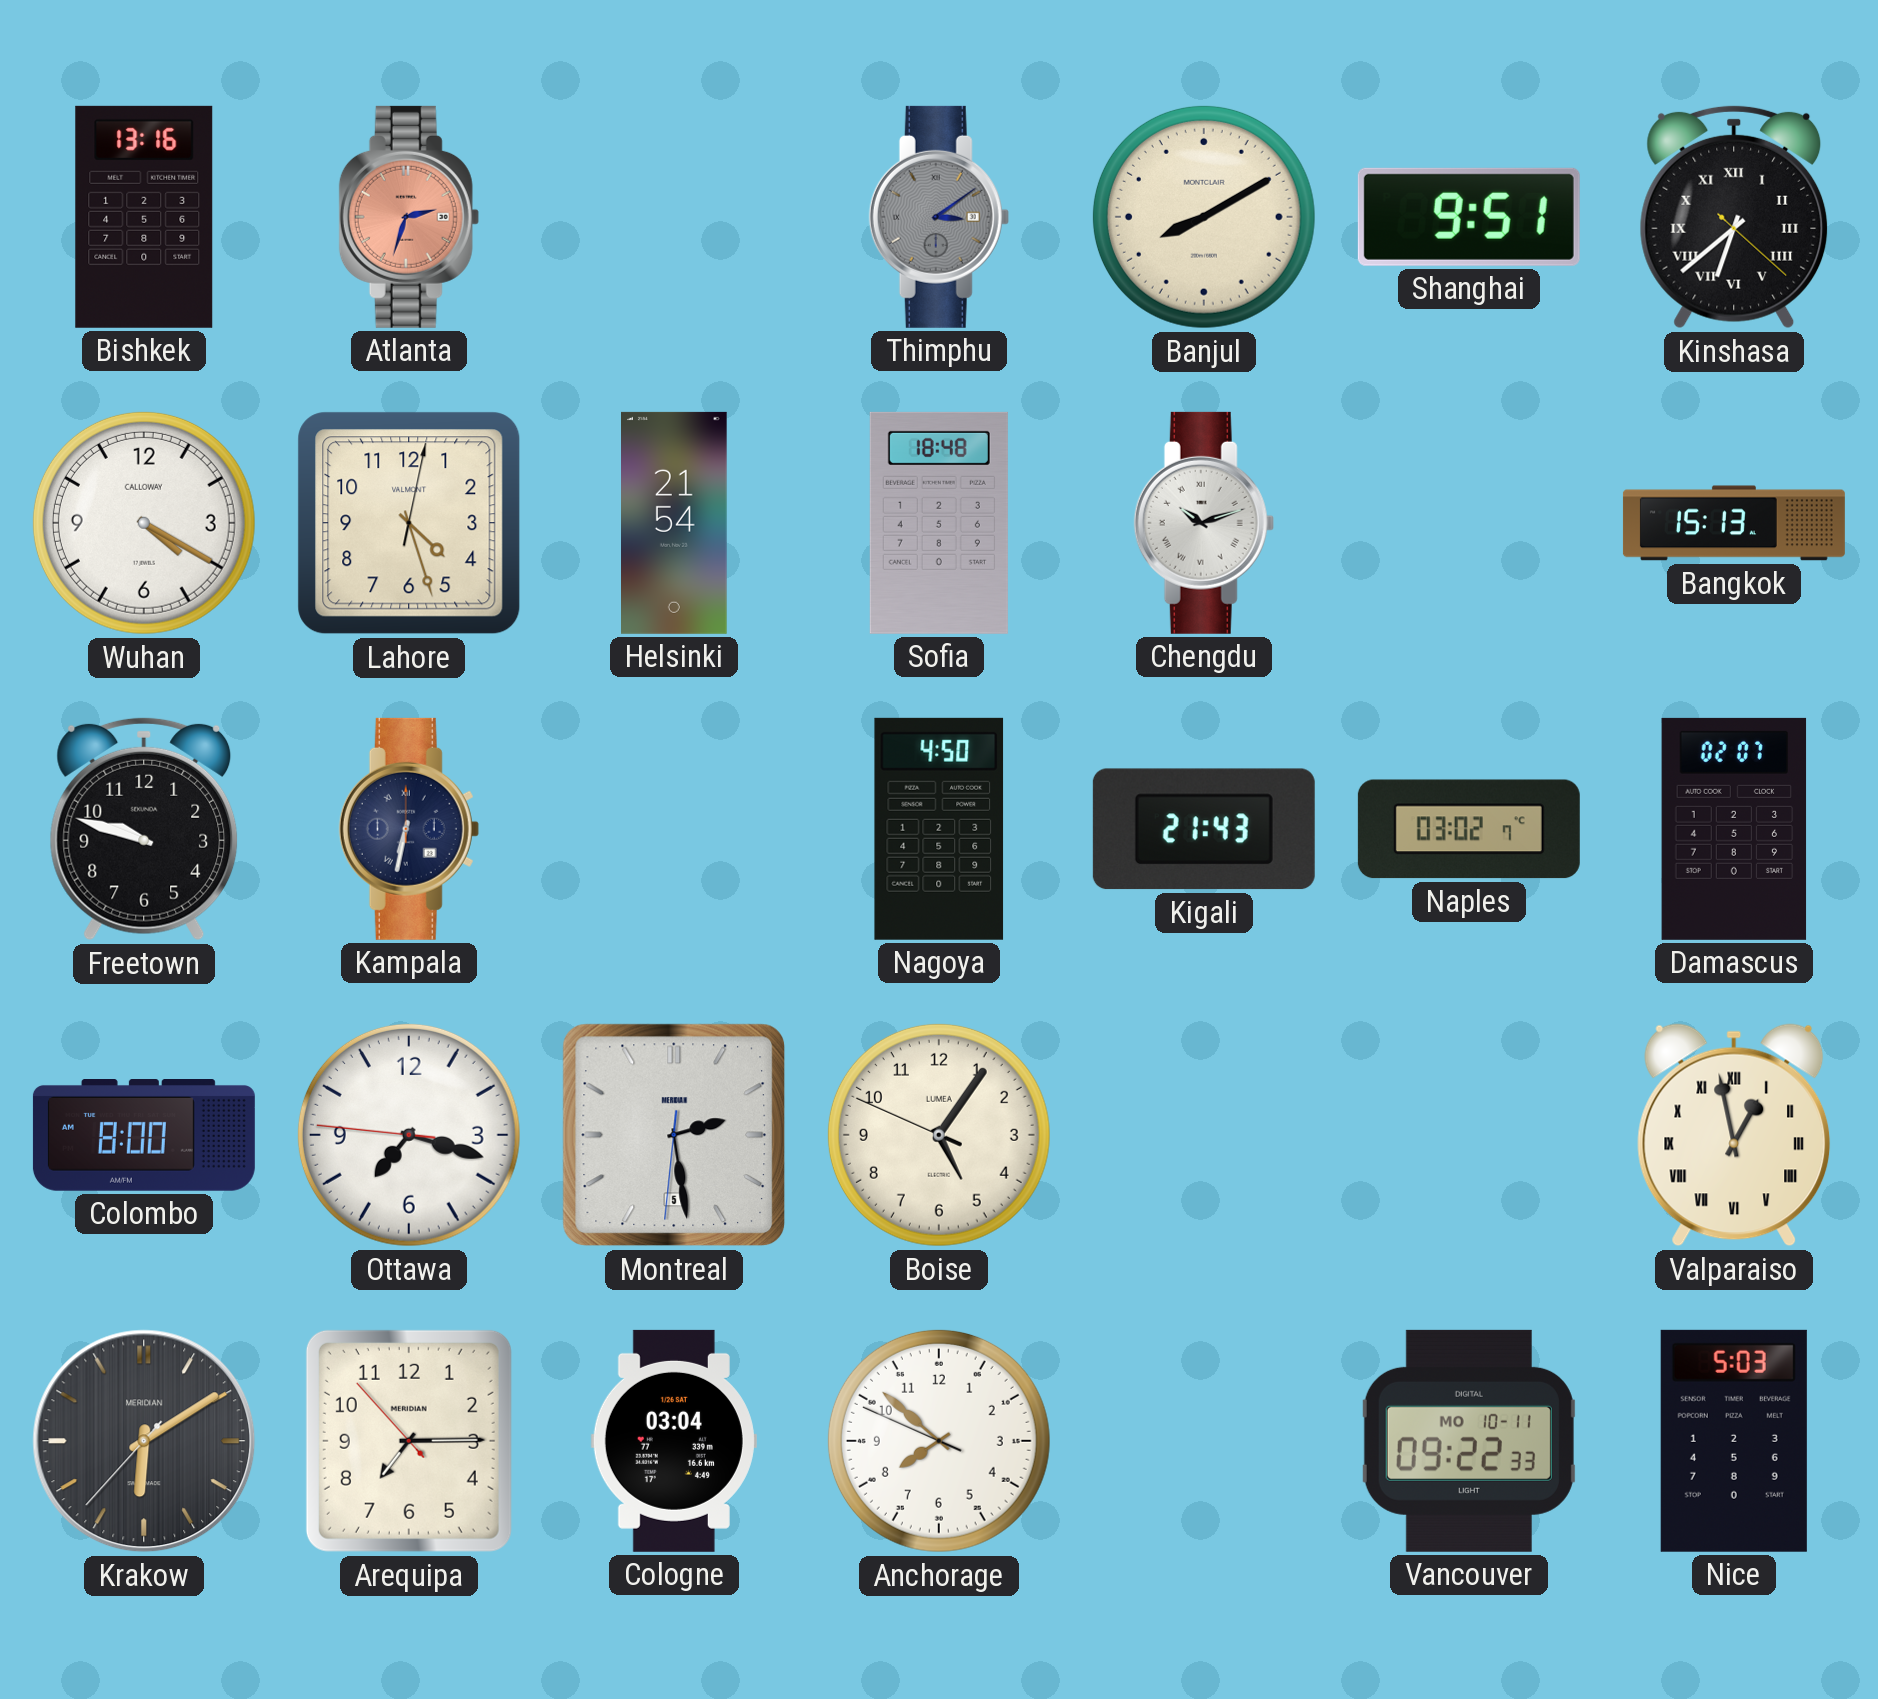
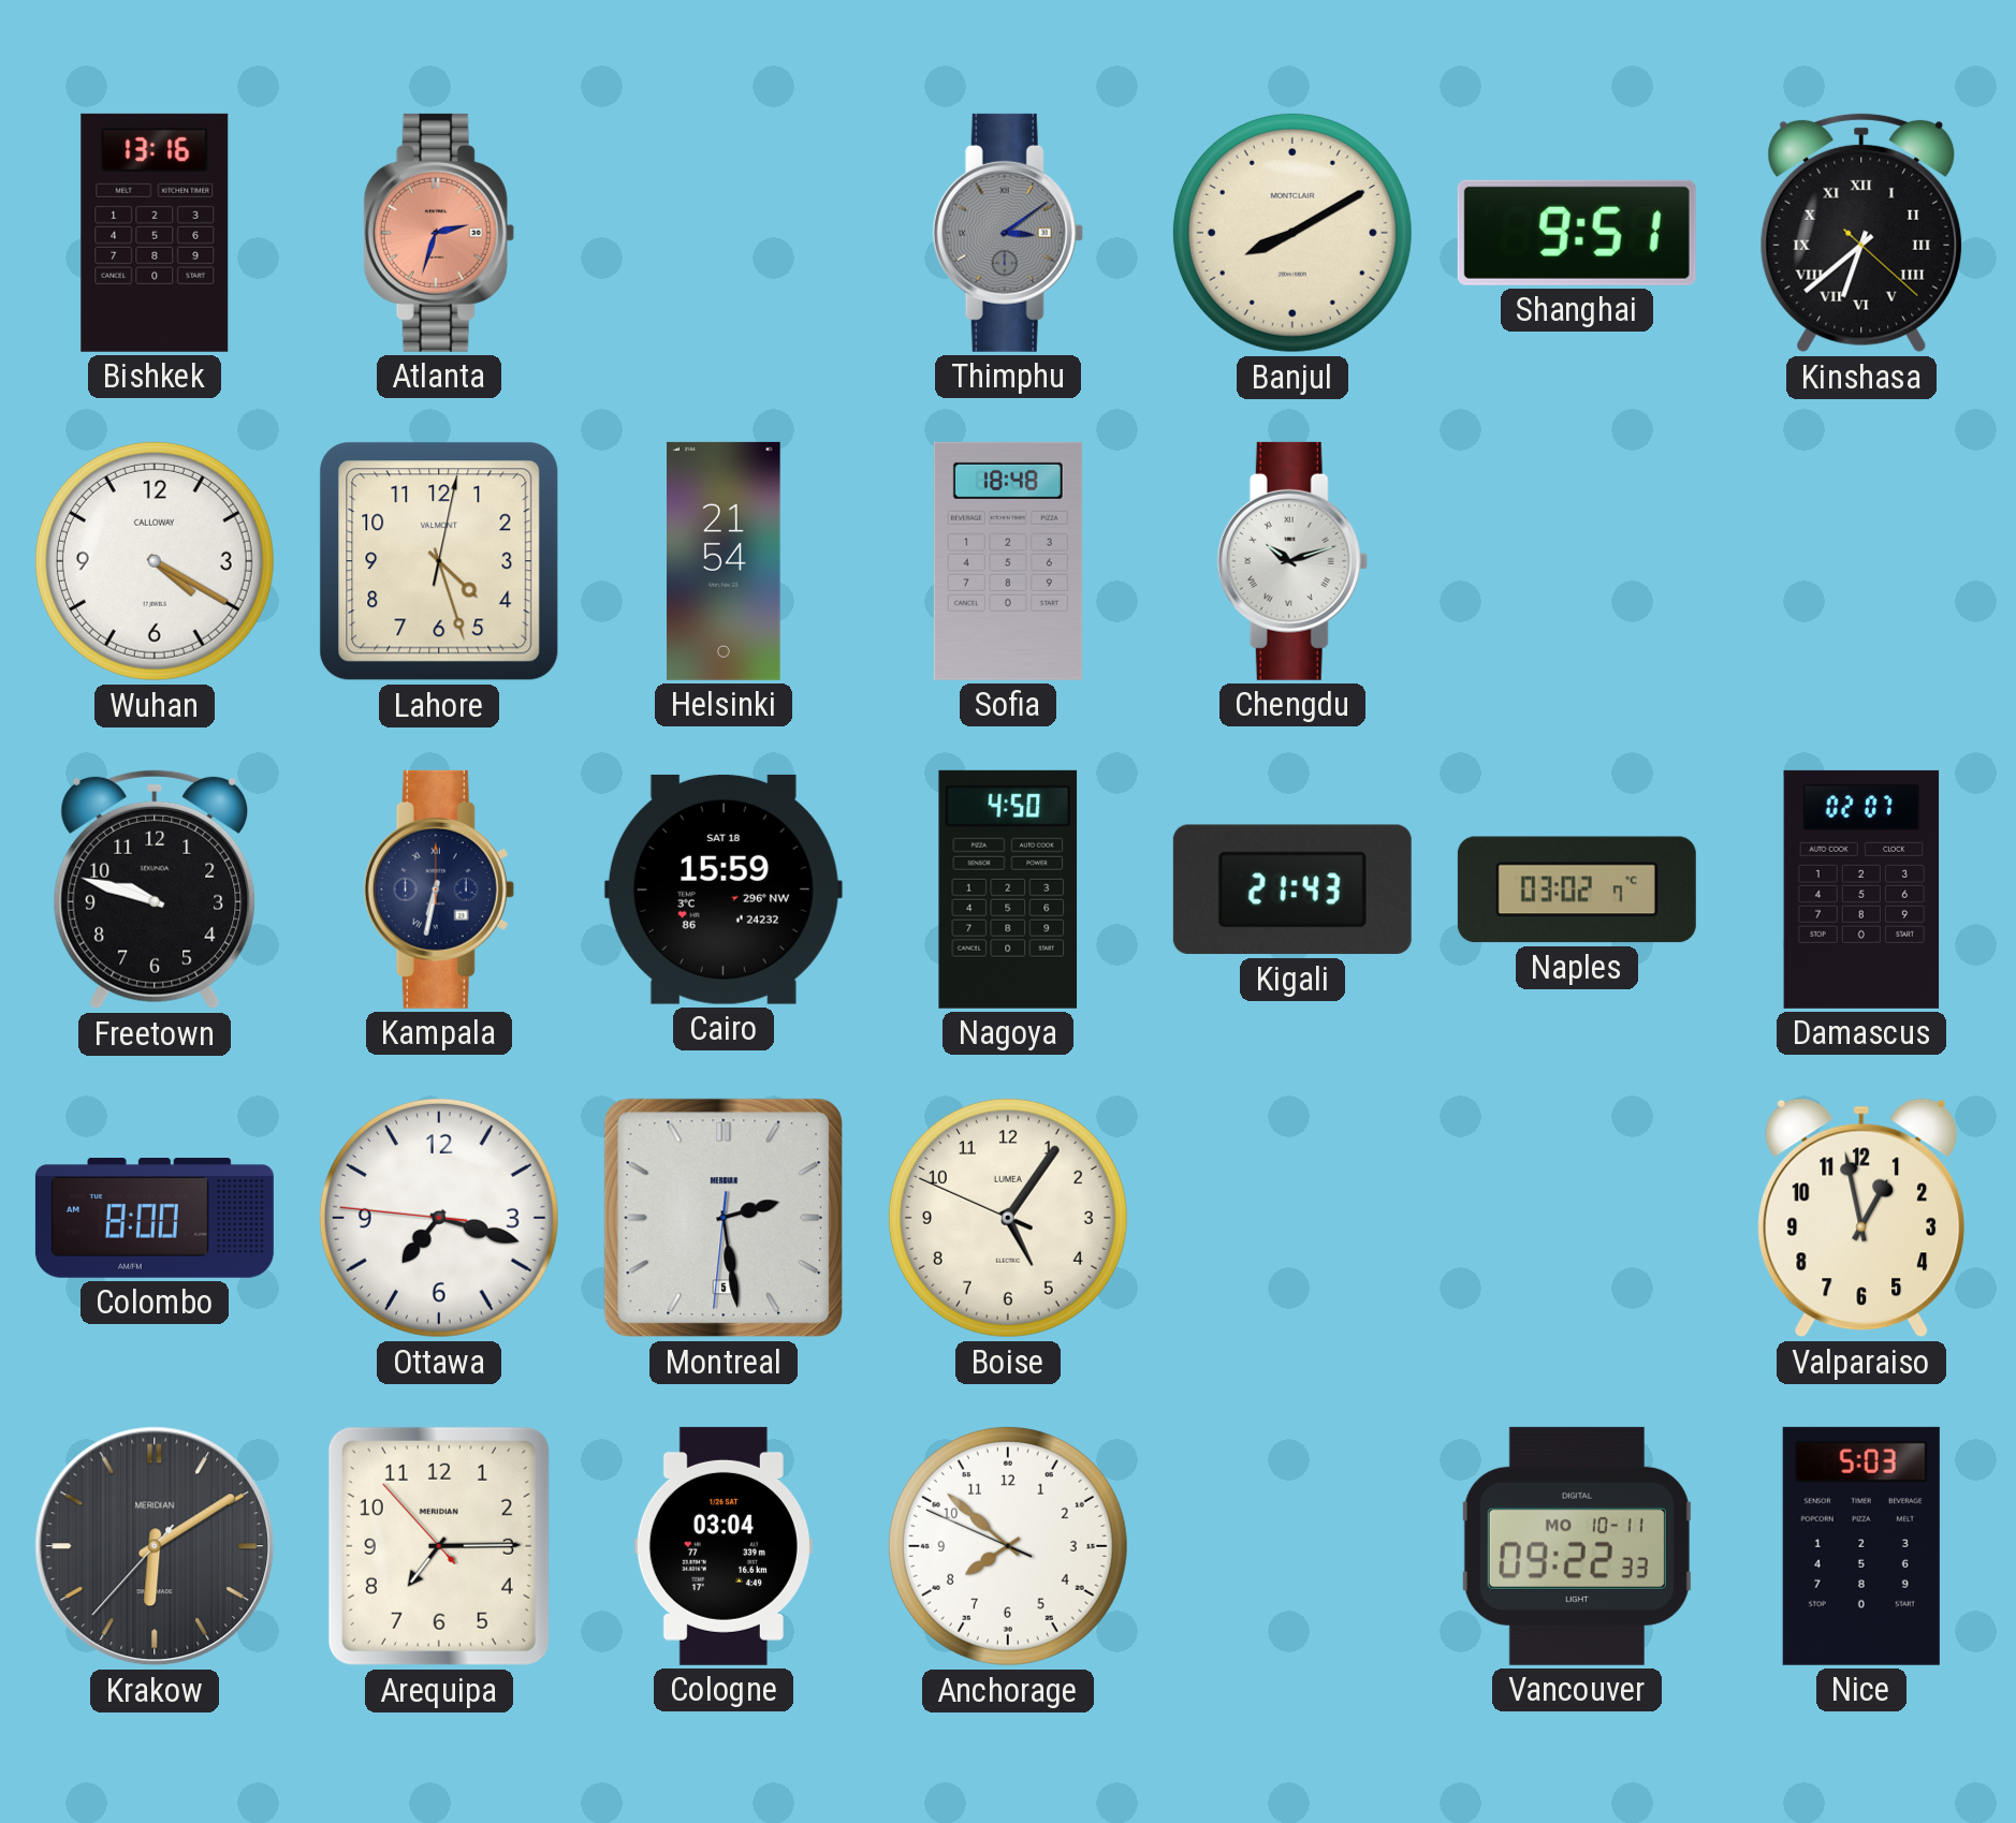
Bangkok: 15:13 -> none (1734, 523)
Cairo: none -> 15:59 (724, 890)
Valparaiso numerals: Roman -> Arabic (1861, 1218)
